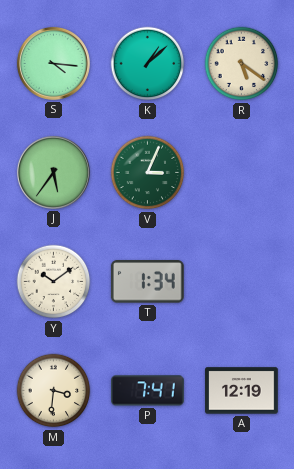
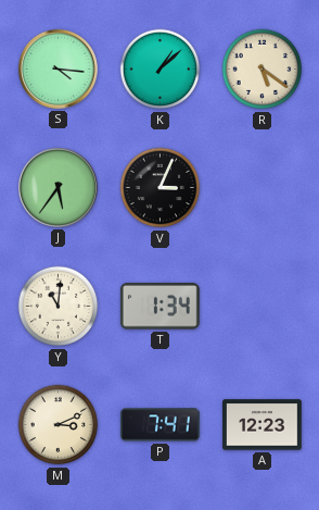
V dial: green -> black (161, 188)
Y: 10:09 -> 11:01 (59, 307)
M: 3:31 -> 3:11 (59, 425)
A: 12:19 -> 12:23 (263, 425)
